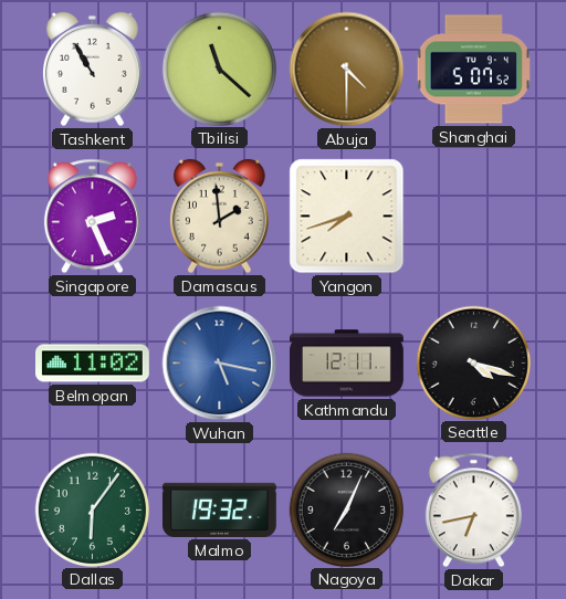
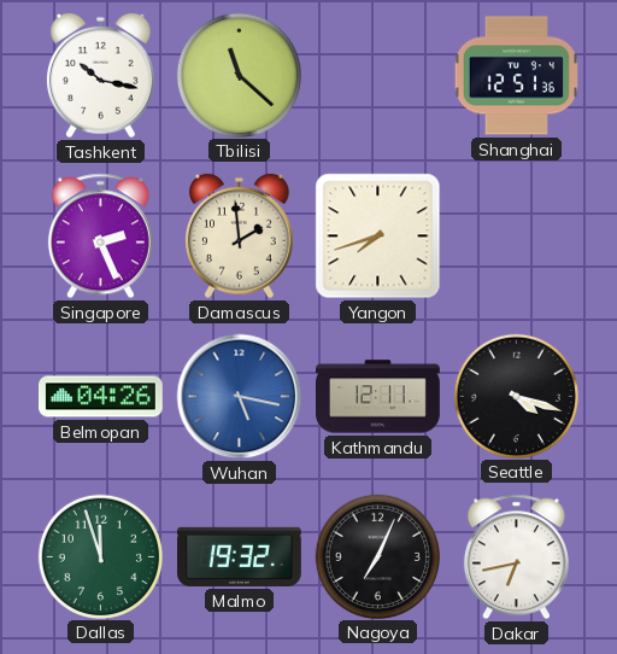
Tashkent: 10:55 -> 10:17 (101, 76)
Abuja: 4:30 -> none (347, 70)
Shanghai: 5:07 -> 12:51 (516, 76)
Belmopan: 11:02 -> 04:26 (101, 397)
Dallas: 6:06 -> 11:57 (100, 556)
